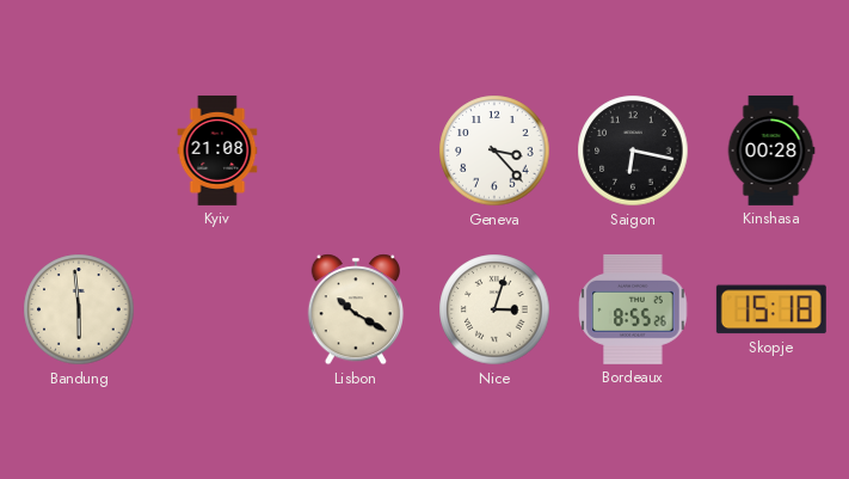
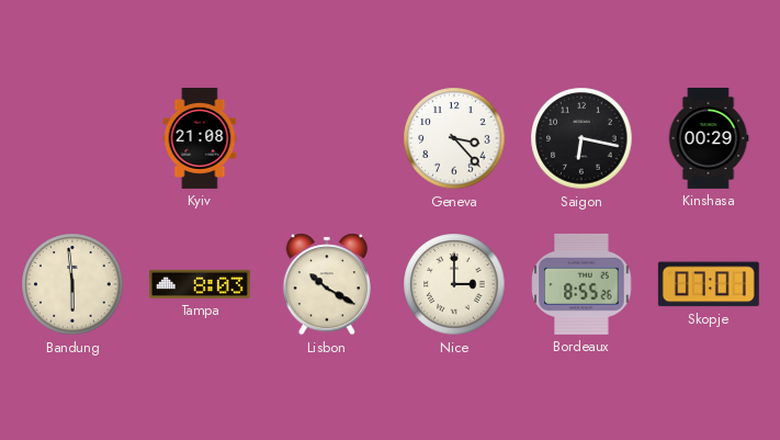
Kinshasa: 00:28 -> 00:29 (709, 138)
Tampa: none -> 8:03 (200, 284)
Nice: 3:03 -> 3:00 (454, 284)
Skopje: 15:18 -> 07:01 (709, 284)
